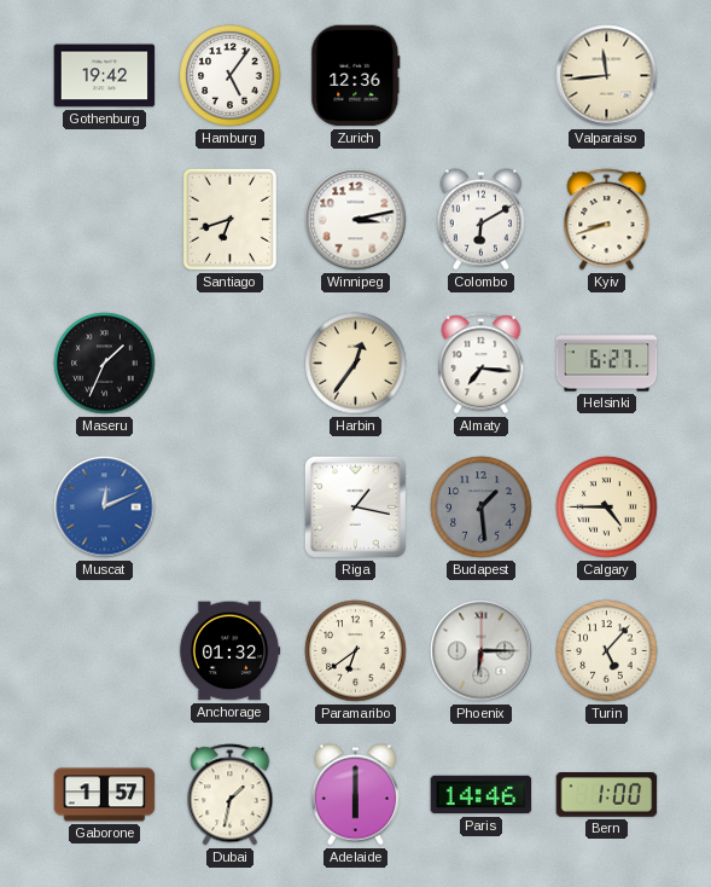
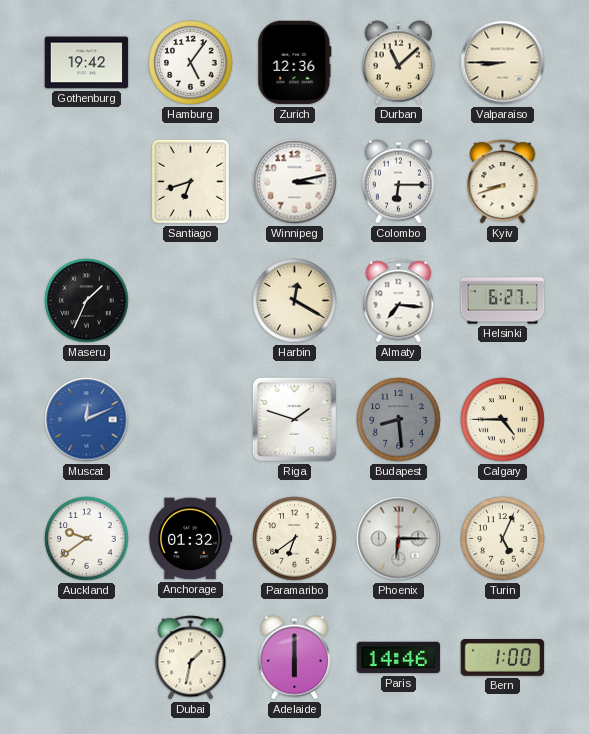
Durban: none -> 11:08 (398, 63)
Valparaiso: 11:44 -> 8:45 (503, 63)
Colombo: 6:10 -> 6:15 (398, 182)
Harbin: 12:36 -> 12:20 (295, 301)
Riga: 1:17 -> 1:48 (294, 419)
Budapest: 1:29 -> 8:29 (399, 420)
Auckland: none -> 9:39 (87, 539)
Turin: 5:07 -> 5:04 (503, 539)
Gaborone: 1:57 -> none (105, 795)
